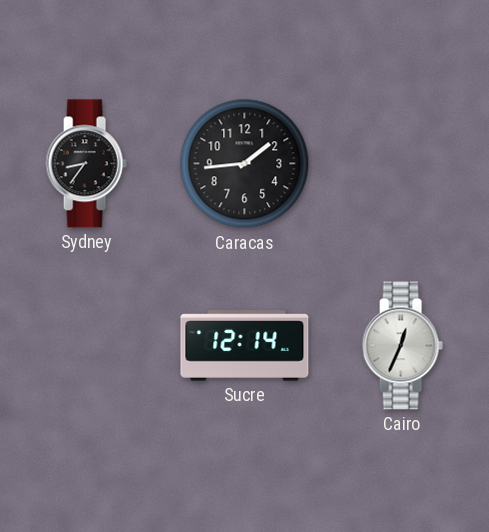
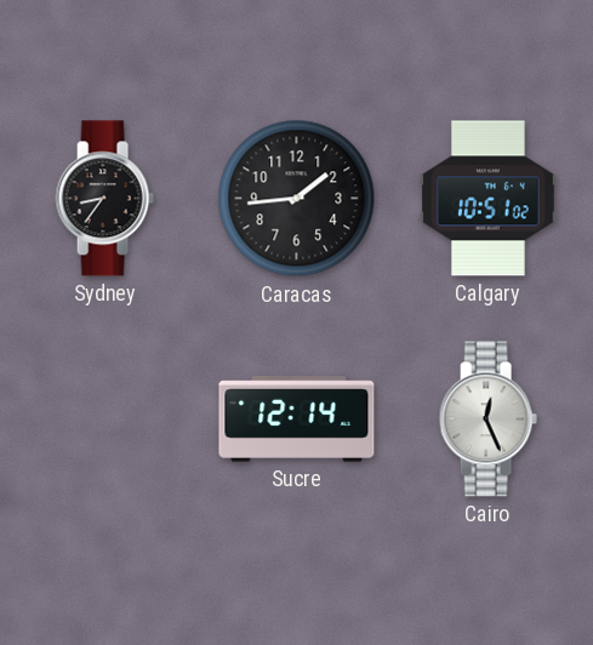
Calgary: none -> 10:51 (489, 199)
Cairo: 12:34 -> 12:26 (487, 419)
